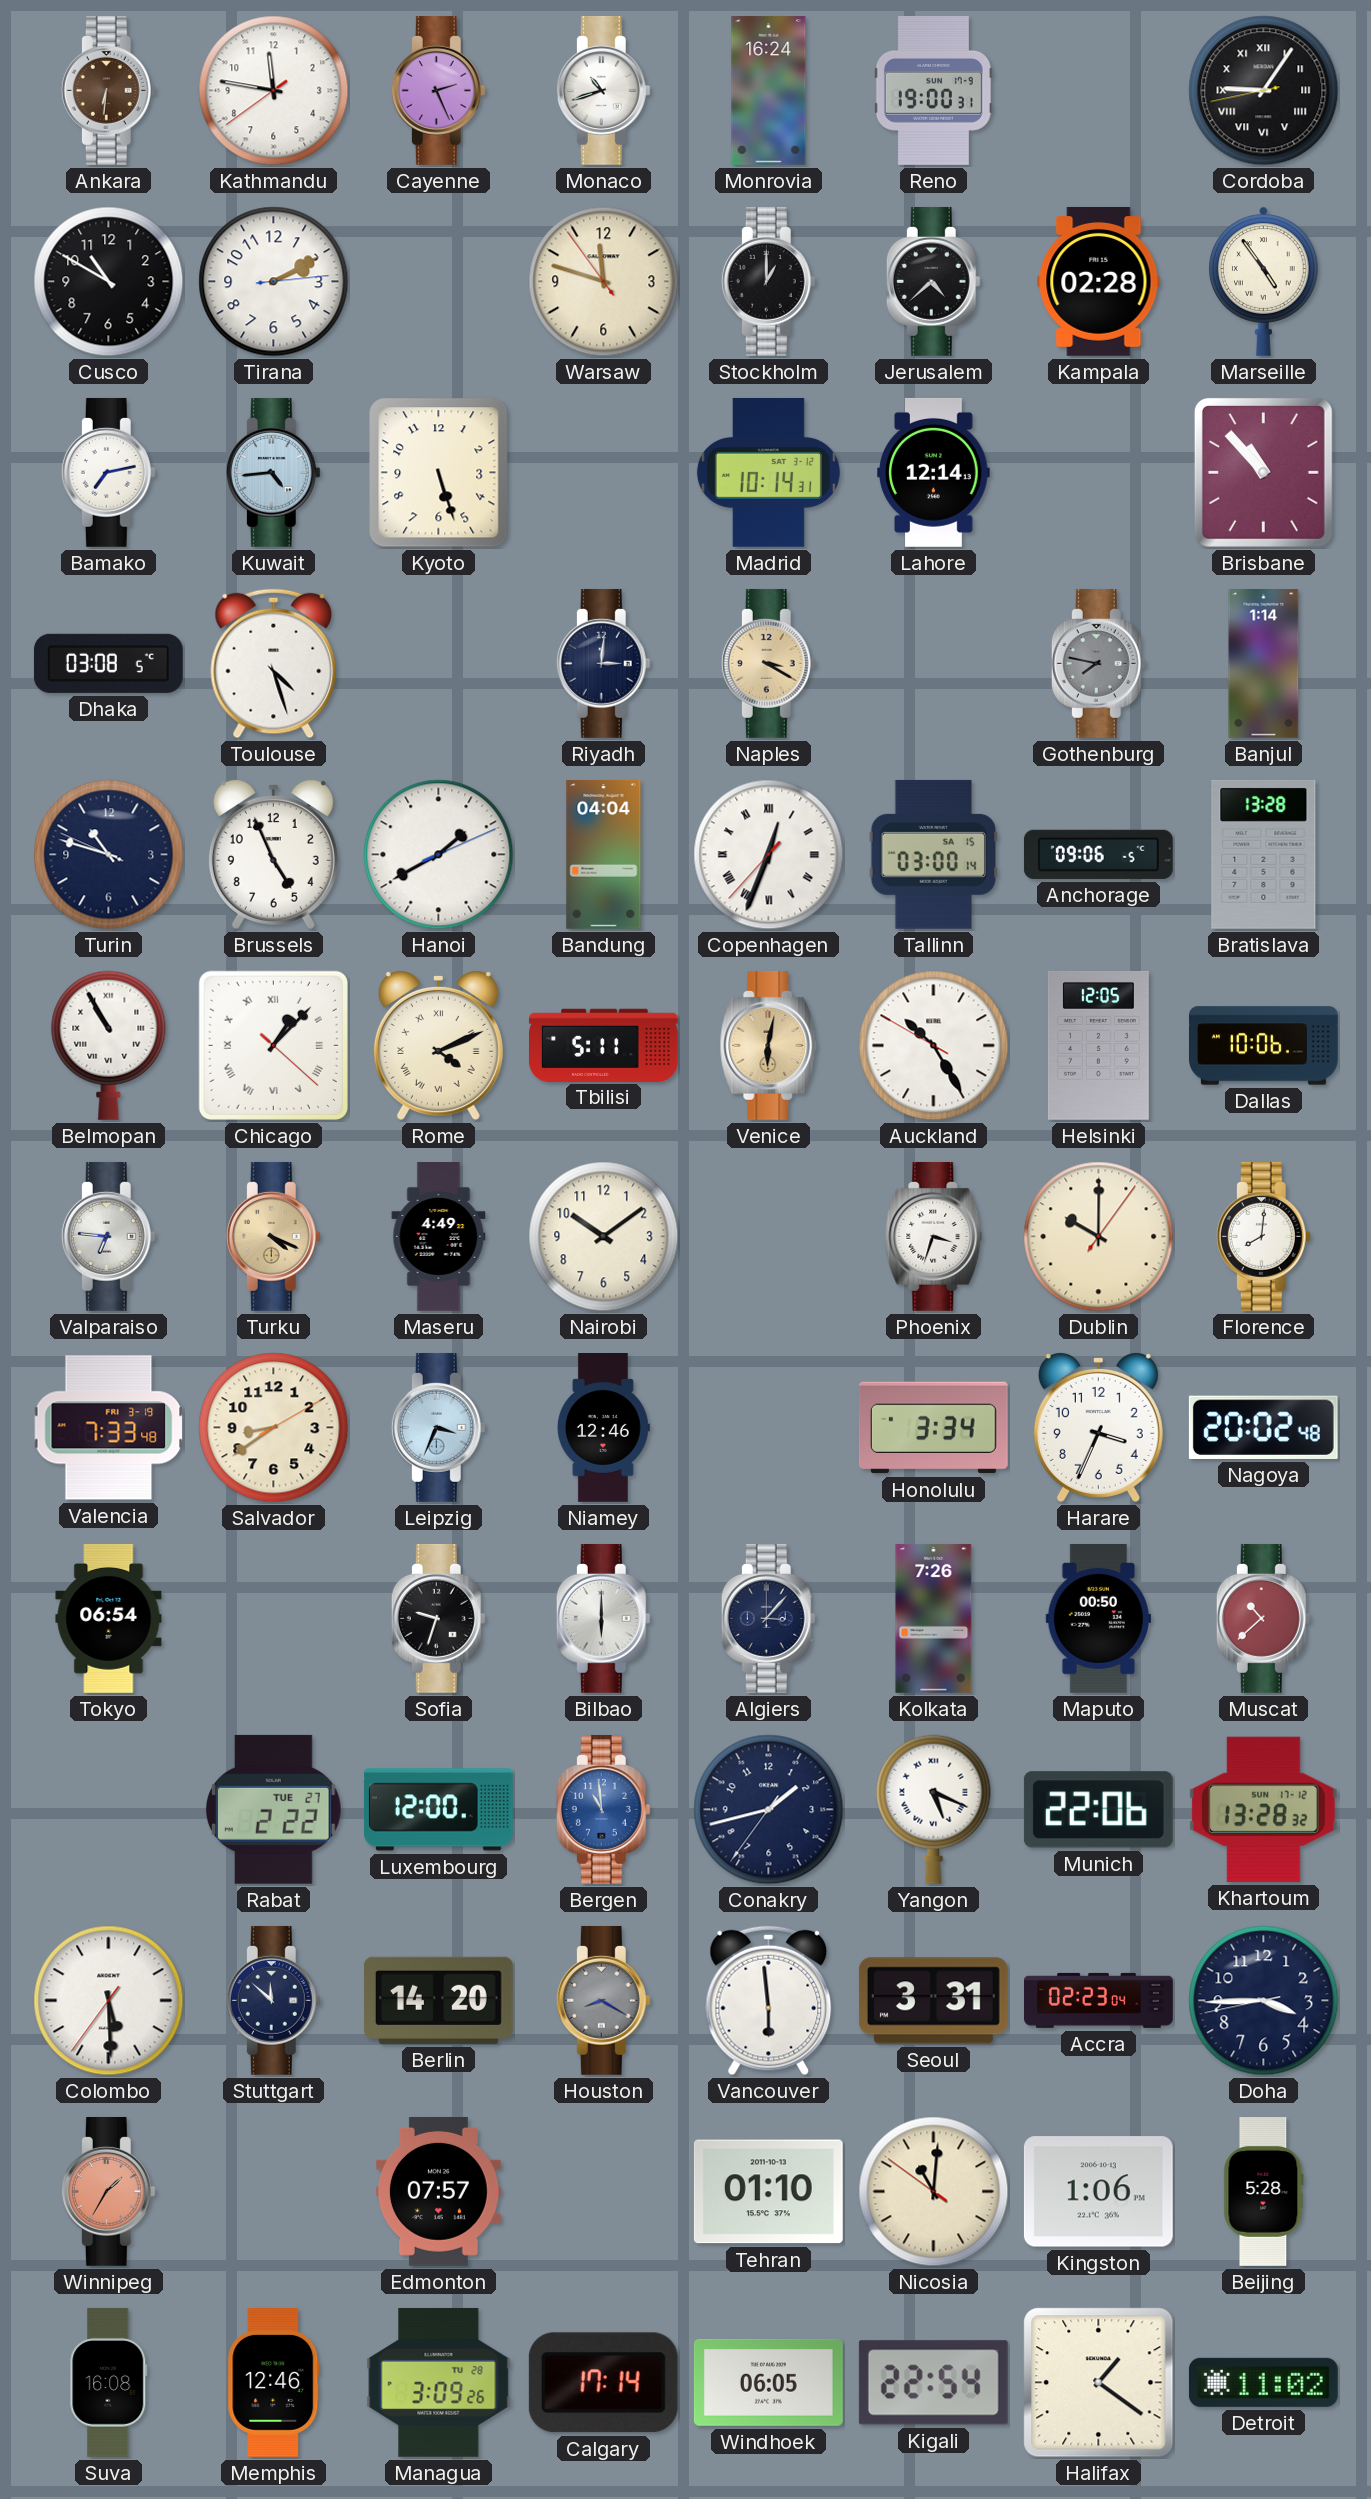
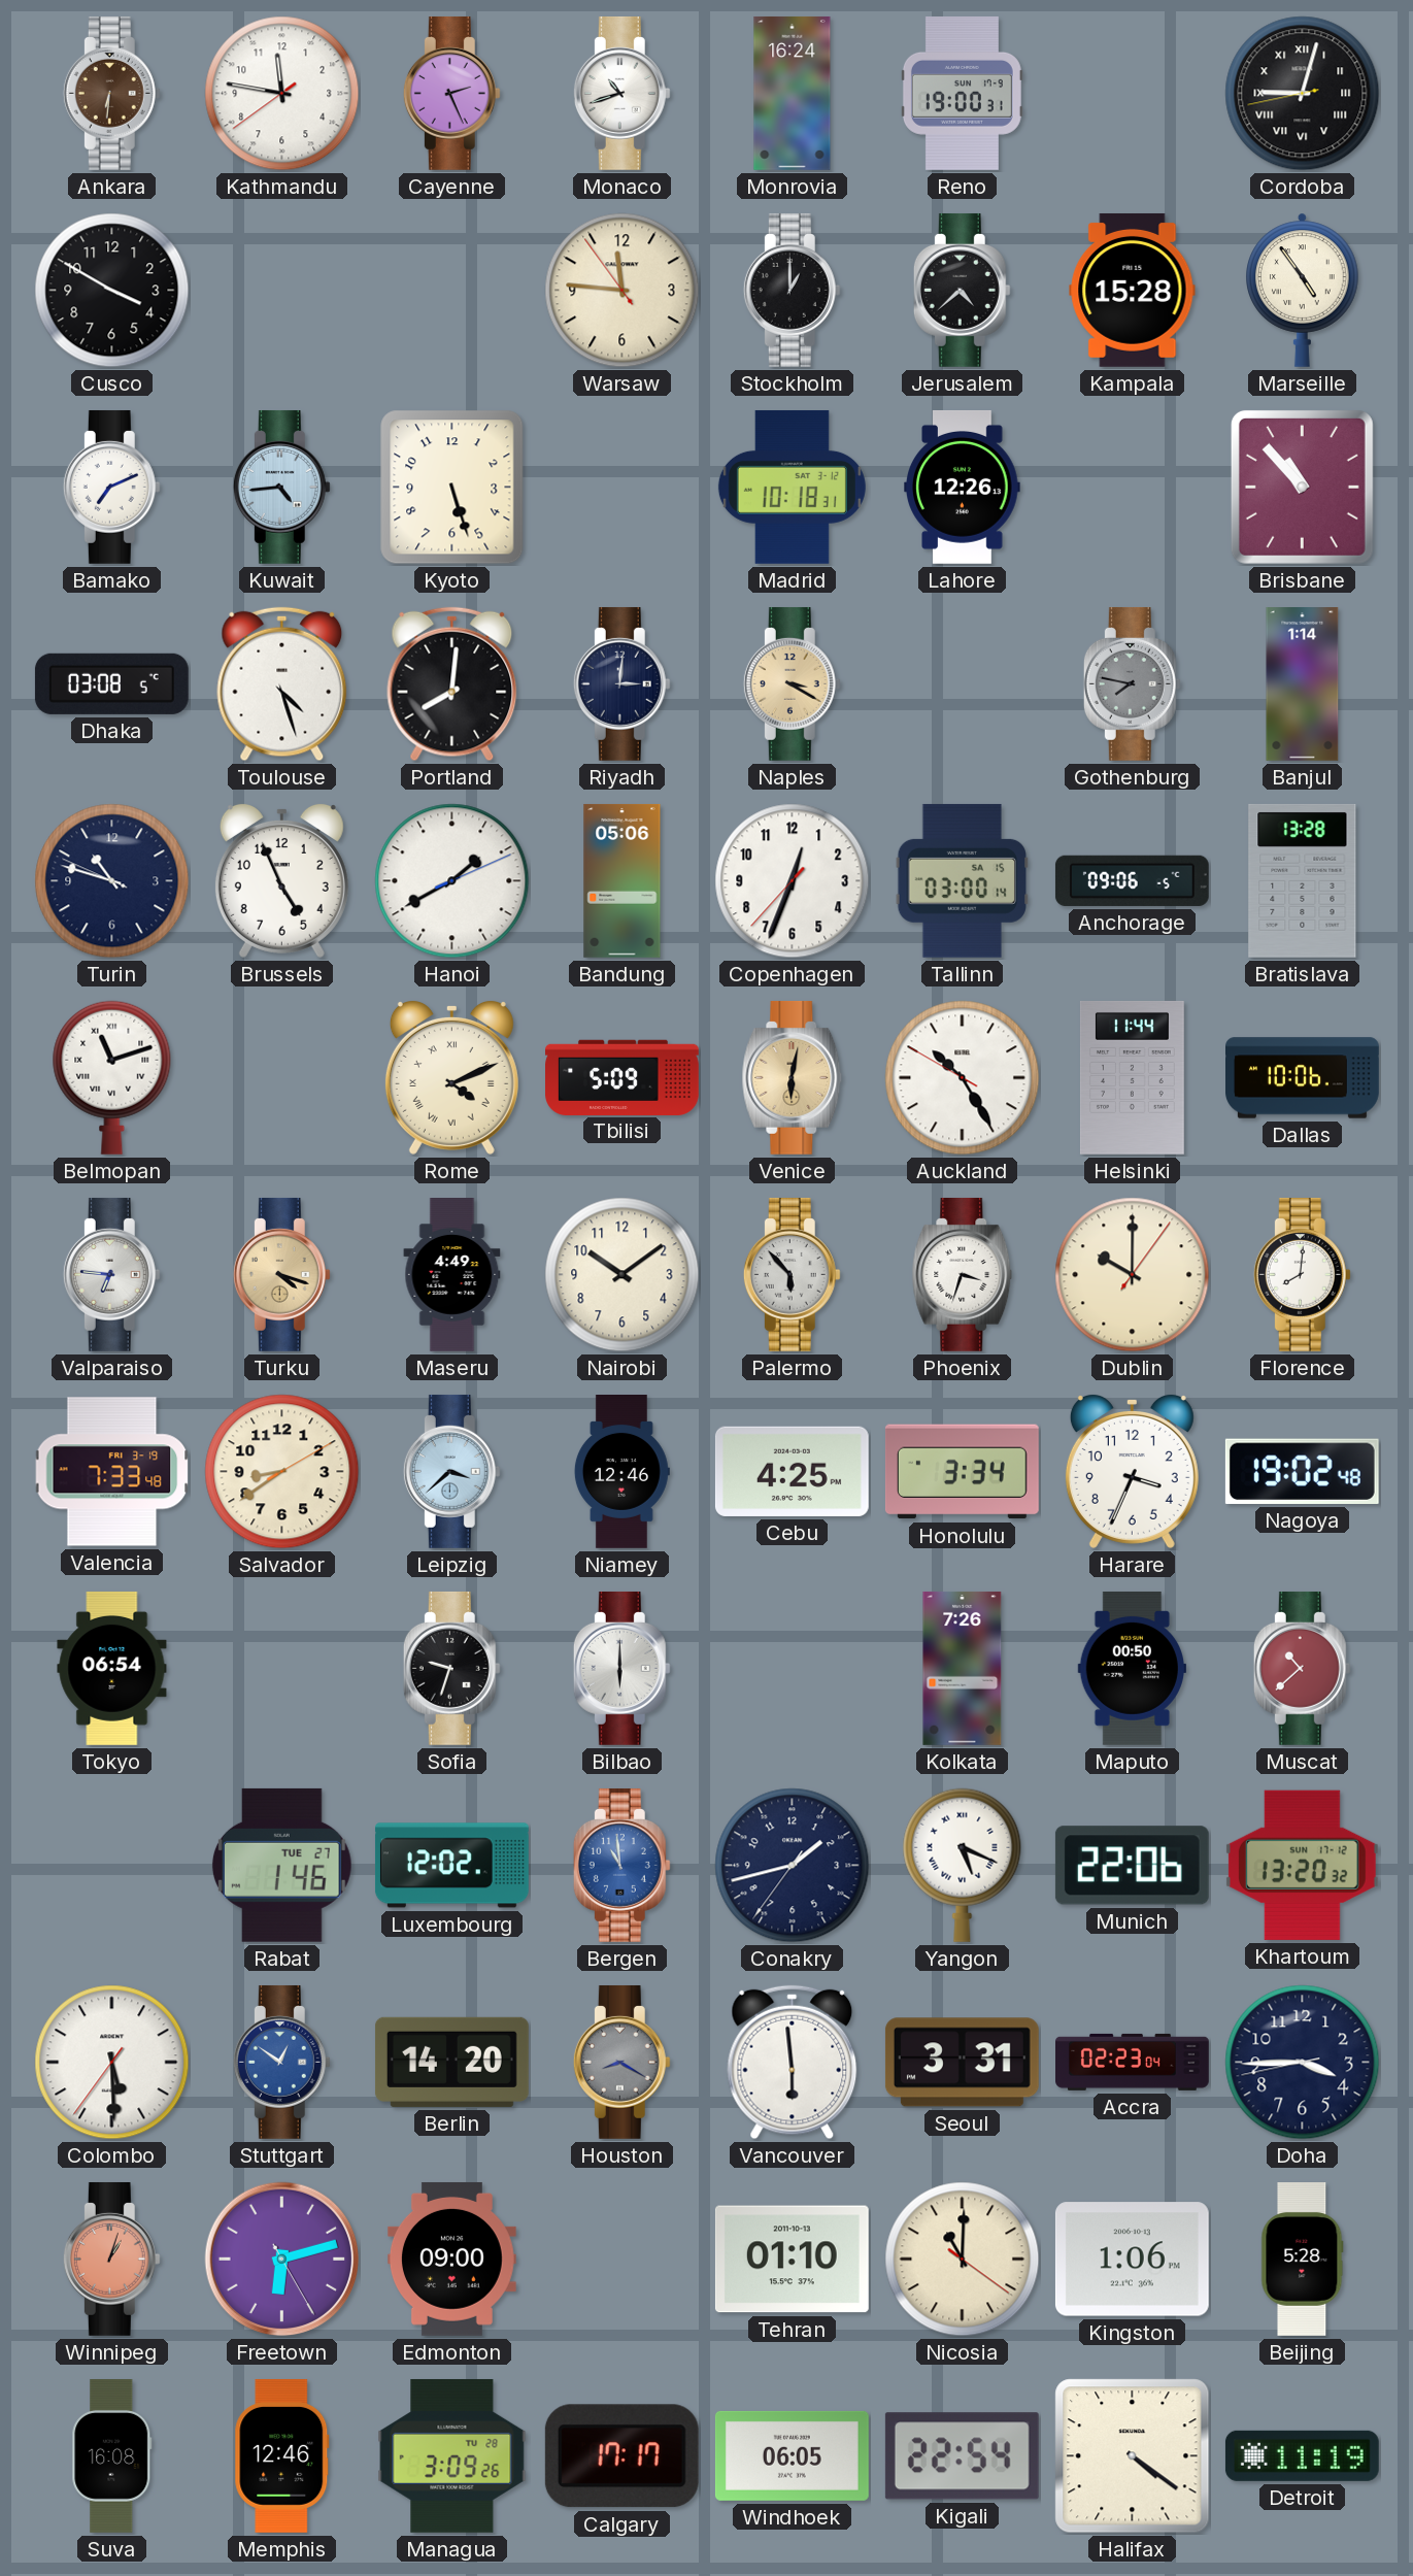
Cordoba: 9:05 -> 9:02 (1303, 94)
Cusco: 10:50 -> 3:50 (112, 291)
Tirana: 2:10 -> none (274, 282)
Warsaw: 11:47 -> 11:45 (623, 291)
Kampala: 02:28 -> 15:28 (1133, 290)
Bamako: 7:13 -> 7:11 (111, 487)
Madrid: 10:14 -> 10:18 (792, 487)
Lahore: 12:14 -> 12:26 (963, 487)
Portland: none -> 8:01 (452, 684)
Bandung: 04:04 -> 05:06 (623, 880)
Copenhagen numerals: Roman -> Arabic (793, 881)
Belmopan: 10:55 -> 11:12 (112, 1077)
Chicago: 1:07 -> none (273, 1045)
Tbilisi: 5:11 -> 5:09 (623, 1077)
Helsinki: 12:05 -> 11:44 (1132, 1077)
Turku: 4:19 -> 4:18 (281, 1274)
Palermo: none -> 5:53 (792, 1274)
Leipzig: 3:34 -> 3:38 (451, 1471)
Cebu: none -> 4:25 (792, 1471)
Nagoya: 20:02 -> 19:02 (1302, 1471)
Algiers: 3:07 -> none (768, 1618)
Rabat: 2:22 -> 1:46 (281, 1865)
Luxembourg: 12:00 -> 12:02 (451, 1866)
Khartoum: 13:28 -> 13:20 (1302, 1865)
Stuttgart: 11:52 -> 12:51 (281, 2062)
Stuttgart dial: navy -> blue (281, 2062)
Winnipeg: 1:35 -> 1:03 (111, 2259)
Freetown: none -> 6:12 (282, 2260)
Edmonton: 07:57 -> 09:00 (451, 2259)
Nicosia: 11:00:51 -> 11:00:21 (963, 2260)
Calgary: 17:14 -> 17:17 (621, 2456)
Halifax: 1:21 -> 4:21 (1133, 2456)
Detroit: 11:02 -> 11:19 (1302, 2455)
